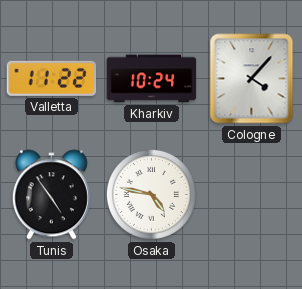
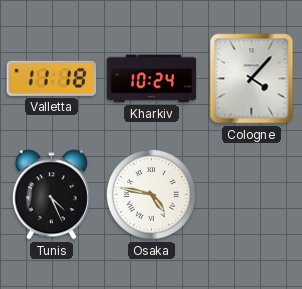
Valletta: 11:22 -> 11:18 (52, 78)
Tunis: 4:54 -> 4:26 (51, 195)
